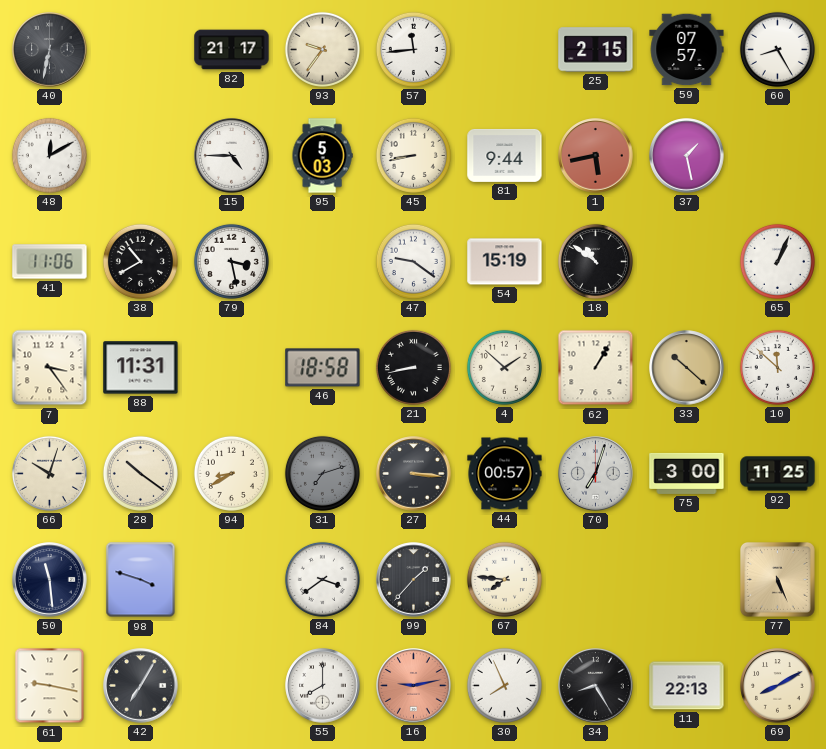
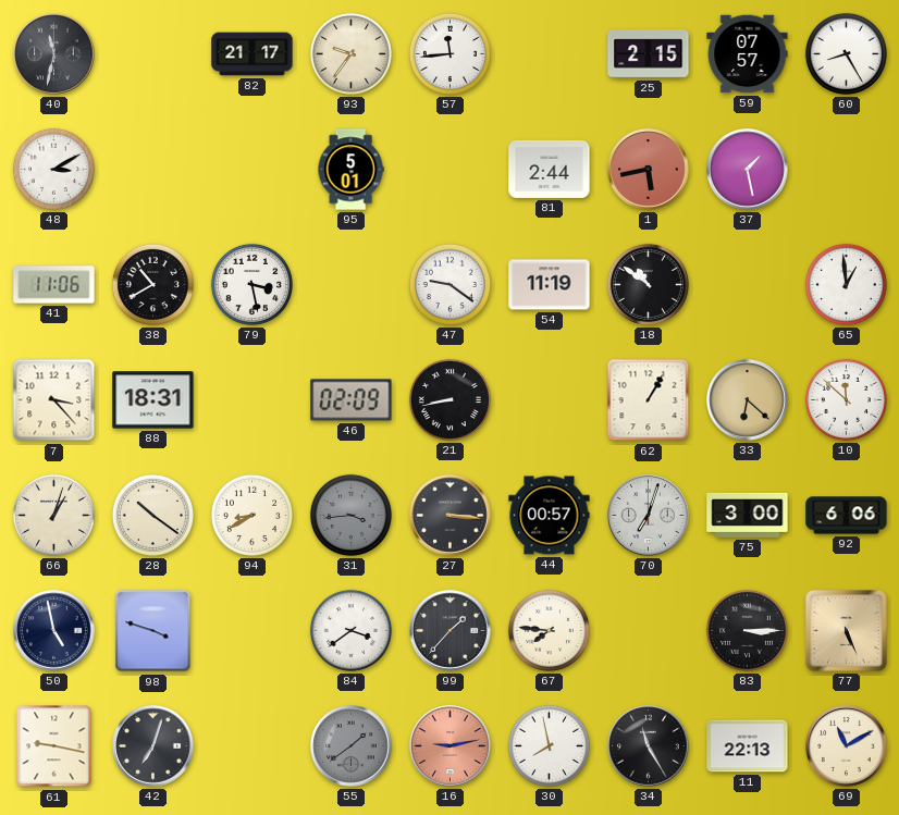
40: 6:32 -> 11:32 (54, 54)
48: 12:10 -> 3:10 (53, 169)
15: 4:45 -> none (232, 156)
95: 5:03 -> 5:01 (350, 170)
45: 8:43 -> none (413, 155)
81: 9:44 -> 2:44 (550, 169)
54: 15:19 -> 11:19 (550, 285)
65: 1:04 -> 12:59 (846, 284)
7: 3:24 -> 3:23 (54, 400)
88: 11:31 -> 18:31 (153, 400)
46: 18:58 -> 02:09 (352, 400)
4: 1:52 -> none (504, 367)
33: 10:22 -> 6:22 (748, 400)
66: 10:03 -> 1:03 (53, 515)
31: 7:12 -> 3:44 (350, 515)
92: 11:25 -> 6:06 (847, 516)
50: 11:29 -> 4:58 (54, 631)
83: none -> 3:15 (747, 630)
42: 7:05 -> 7:03 (153, 746)
55: 8:00 -> 1:39 (352, 746)
55 dial: white -> grey (352, 746)
30: 7:56 -> 7:58 (549, 745)
34: 8:25 -> 11:25 (649, 746)
69: 8:10 -> 11:10 (847, 746)
